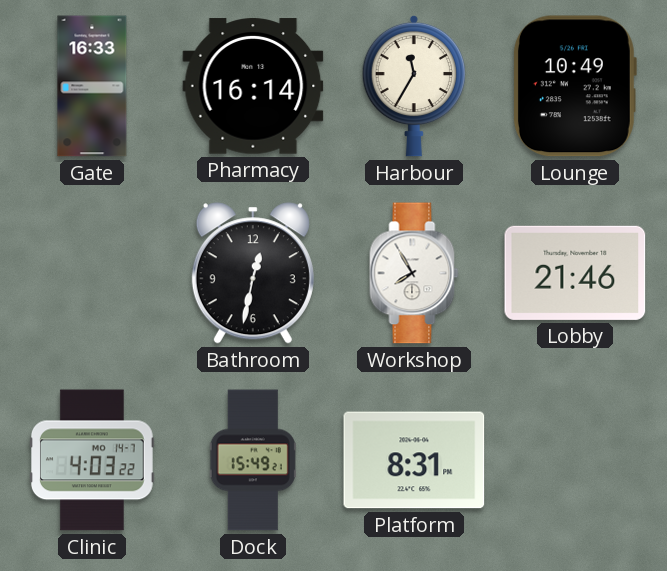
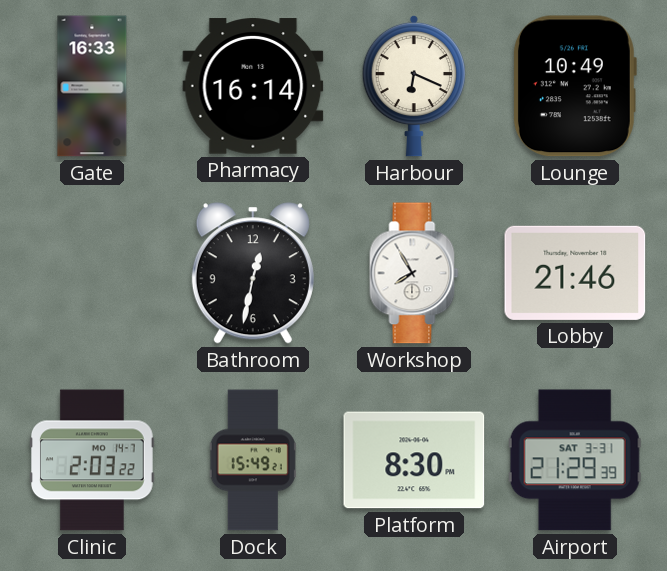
Harbour: 11:35 -> 6:19 (414, 86)
Clinic: 4:03 -> 2:03 (92, 460)
Platform: 8:31 -> 8:30 (414, 460)
Airport: none -> 21:29 (575, 460)
